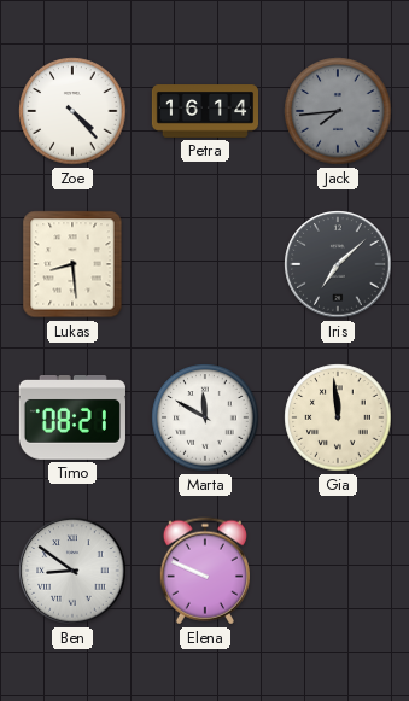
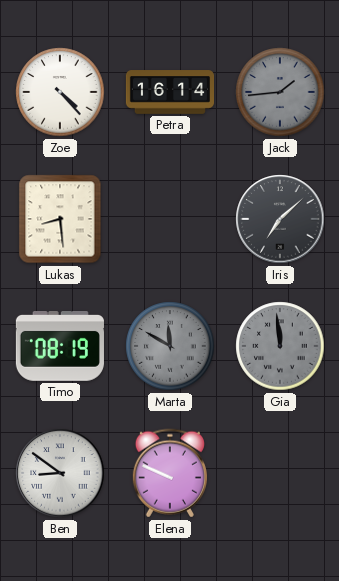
Jack: 7:44 -> 1:44 (280, 92)
Timo: 08:21 -> 08:19 (60, 347)
Marta dial: white -> grey (170, 346)
Gia dial: cream -> grey (280, 346)
